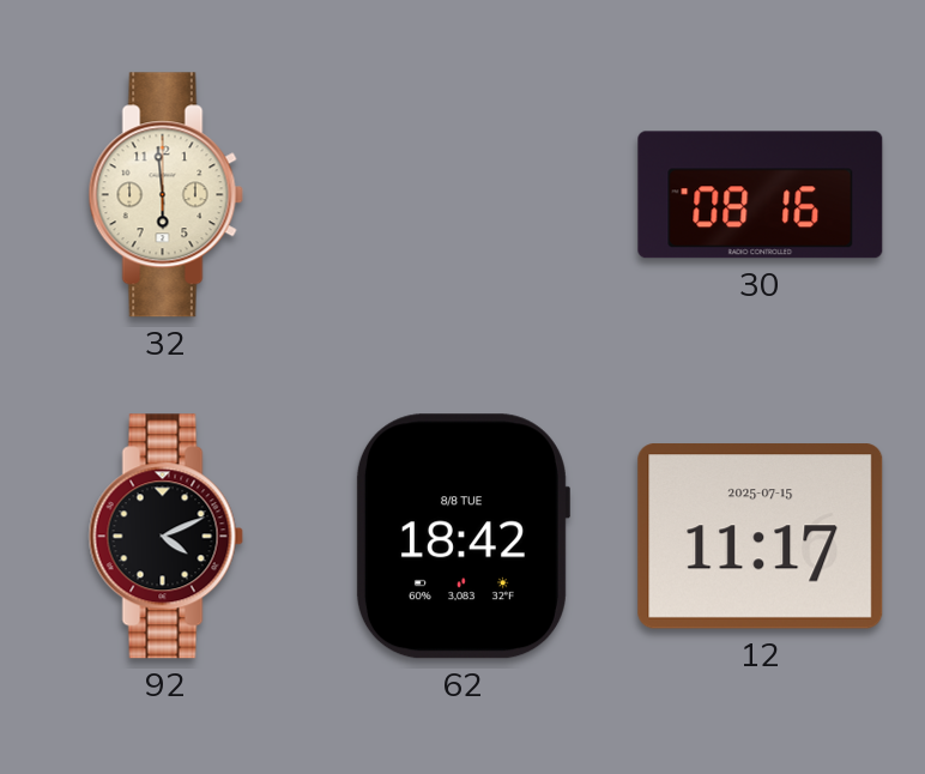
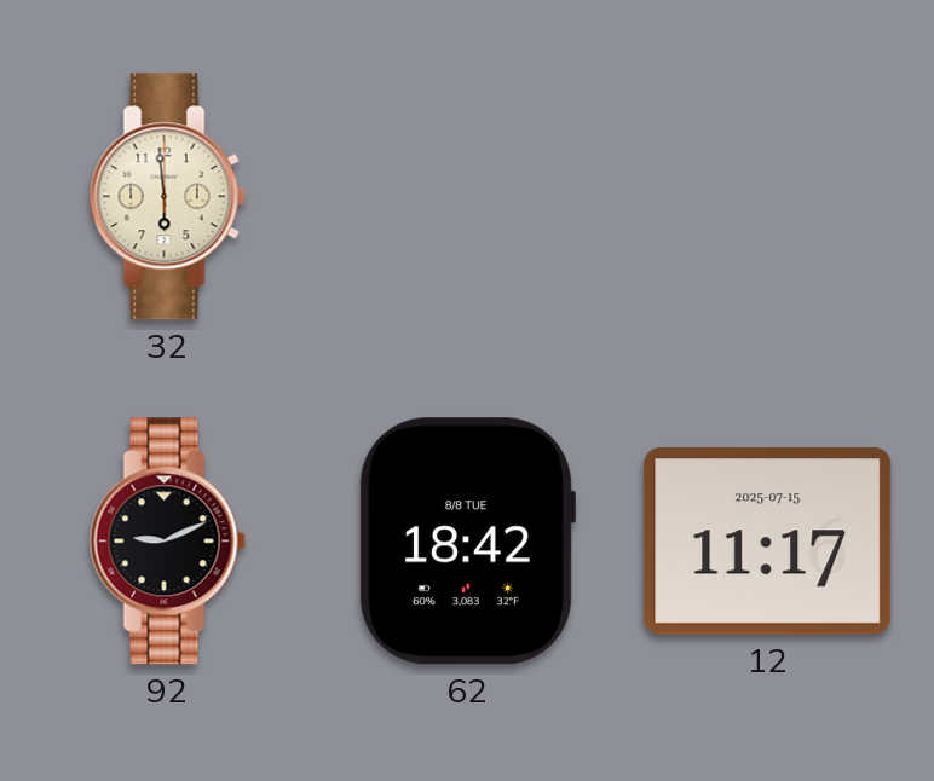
30: 08:16 -> none (761, 195)
92: 4:11 -> 9:11 (167, 542)
